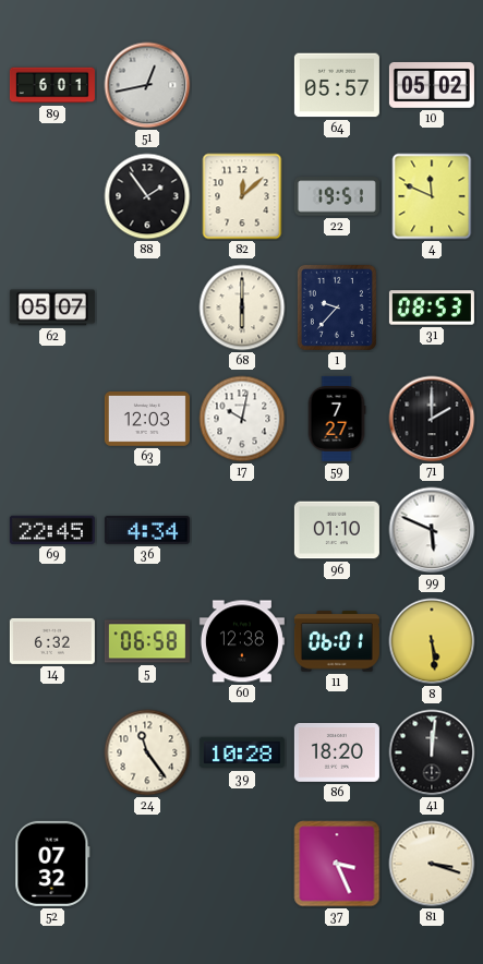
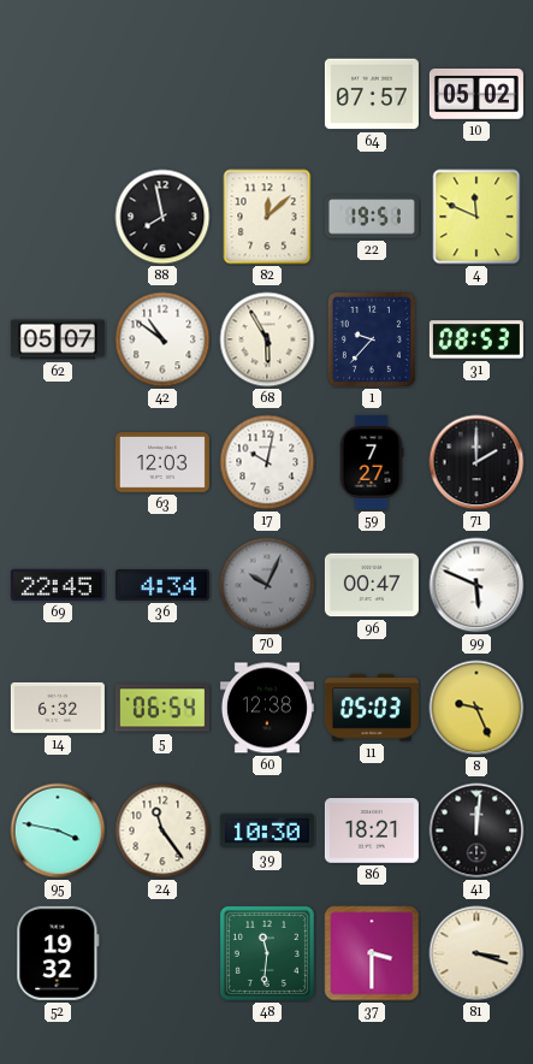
89: 6:01 -> none (52, 85)
51: 12:43 -> none (147, 85)
64: 05:57 -> 07:57 (372, 94)
88: 1:54 -> 7:58 (162, 217)
42: none -> 10:51 (162, 339)
68: 6:00 -> 5:55 (267, 339)
70: none -> 10:04 (267, 585)
96: 01:10 -> 00:47 (372, 585)
5: 06:58 -> 06:54 (162, 708)
11: 06:01 -> 05:03 (372, 708)
8: 5:29 -> 9:26 (476, 708)
95: none -> 3:47 (58, 830)
39: 10:28 -> 10:30 (267, 830)
86: 18:20 -> 18:21 (372, 832)
52: 07:32 -> 19:32 (58, 953)
48: none -> 11:31 (267, 953)
37: 3:26 -> 3:30 (372, 953)
